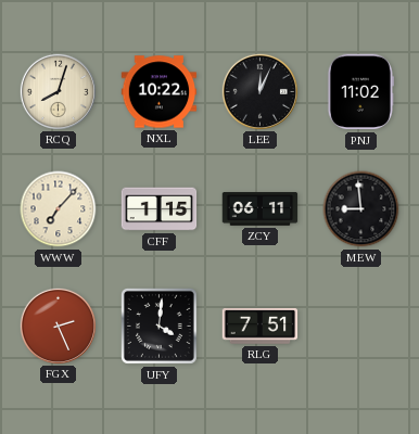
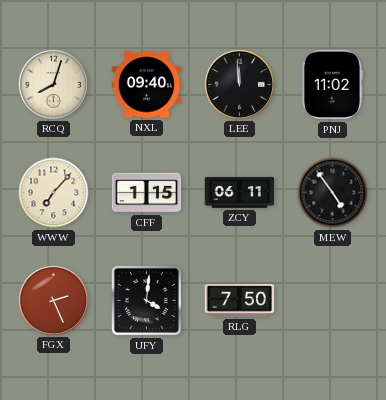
NXL: 10:22 -> 09:40 (147, 85)
LEE: 12:04 -> 11:59 (239, 84)
MEW: 8:59 -> 4:54 (333, 193)
RLG: 7:51 -> 7:50 (240, 301)
